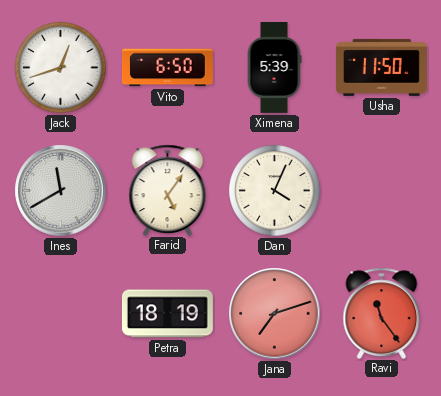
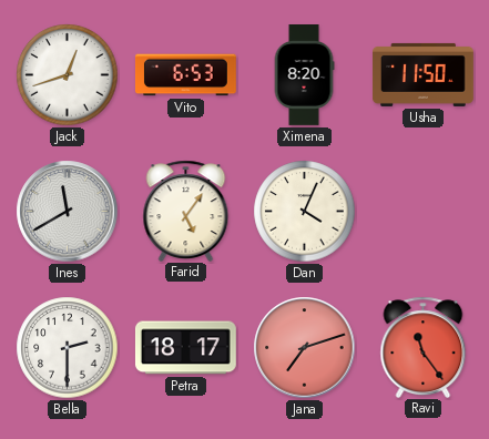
Vito: 6:50 -> 6:53 (185, 75)
Ximena: 5:39 -> 8:20 (304, 75)
Bella: none -> 2:30 (68, 348)
Petra: 18:19 -> 18:17 (185, 348)
